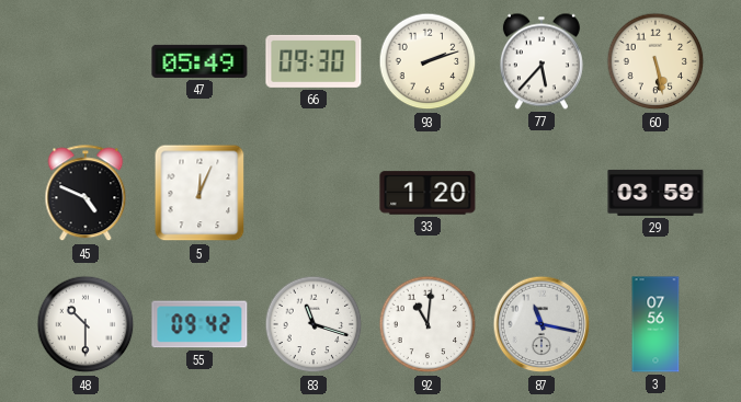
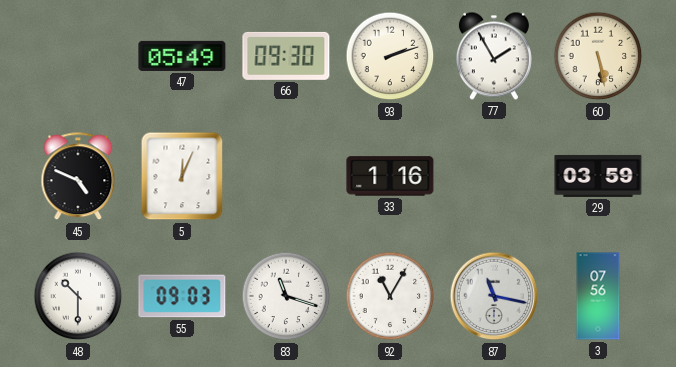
77: 5:37 -> 1:55 (494, 56)
33: 1:20 -> 1:16 (390, 176)
55: 09:42 -> 09:03 (182, 296)
92: 11:01 -> 11:05 (390, 296)
